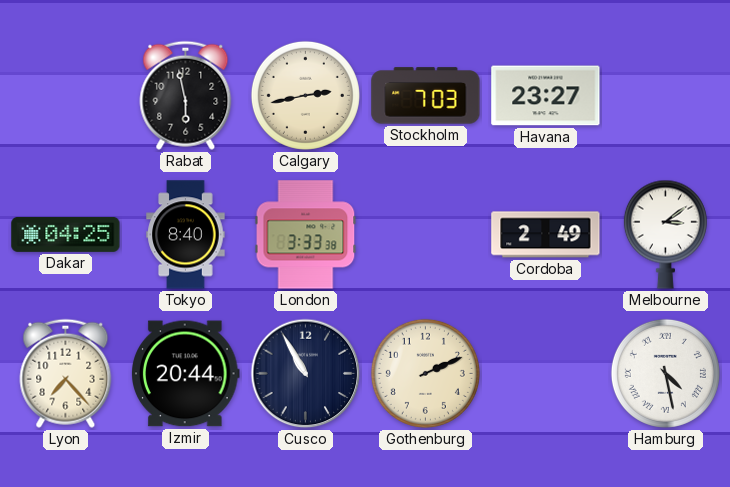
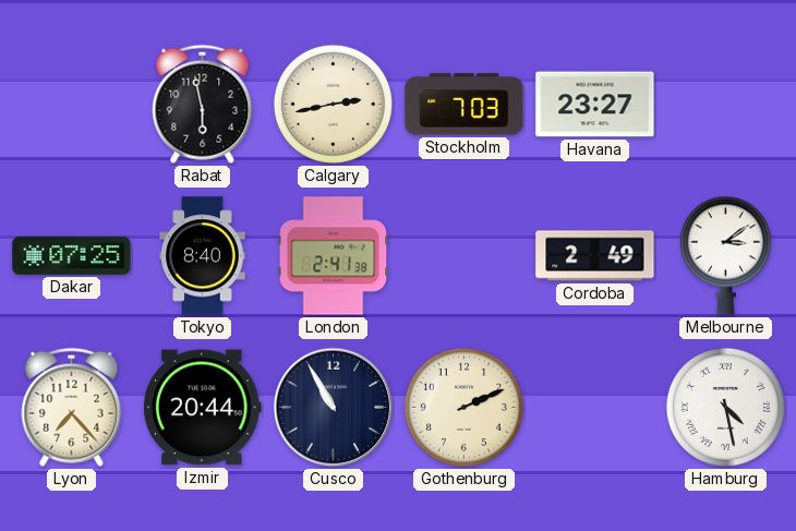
Dakar: 04:25 -> 07:25 (72, 255)
London: 3:33 -> 2:41 (334, 256)
